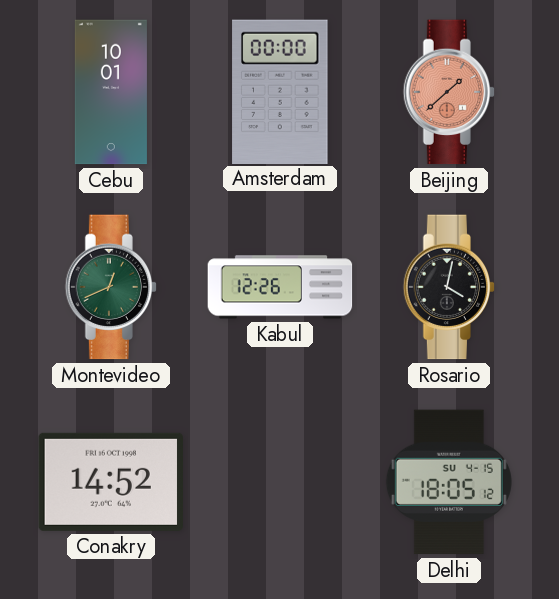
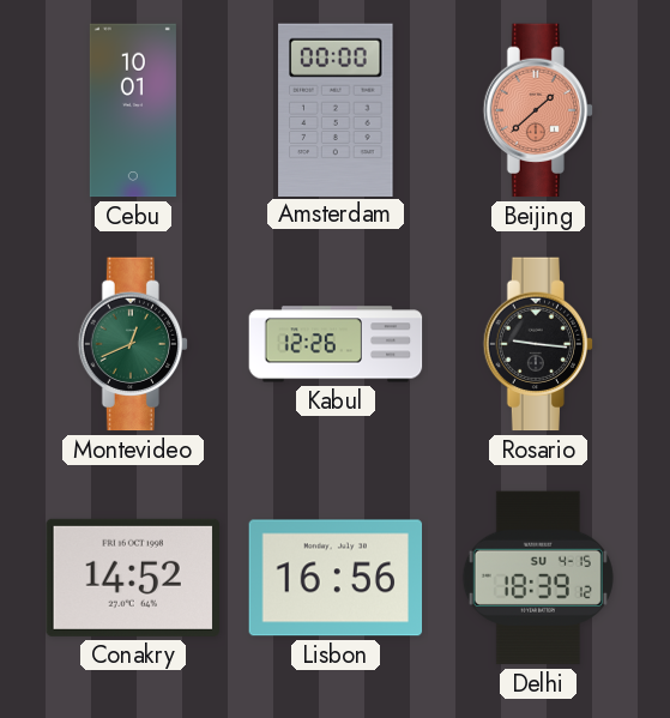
Rosario: 4:02 -> 9:16 (538, 344)
Lisbon: none -> 16:56 (336, 578)
Delhi: 18:05 -> 18:39 (538, 578)
